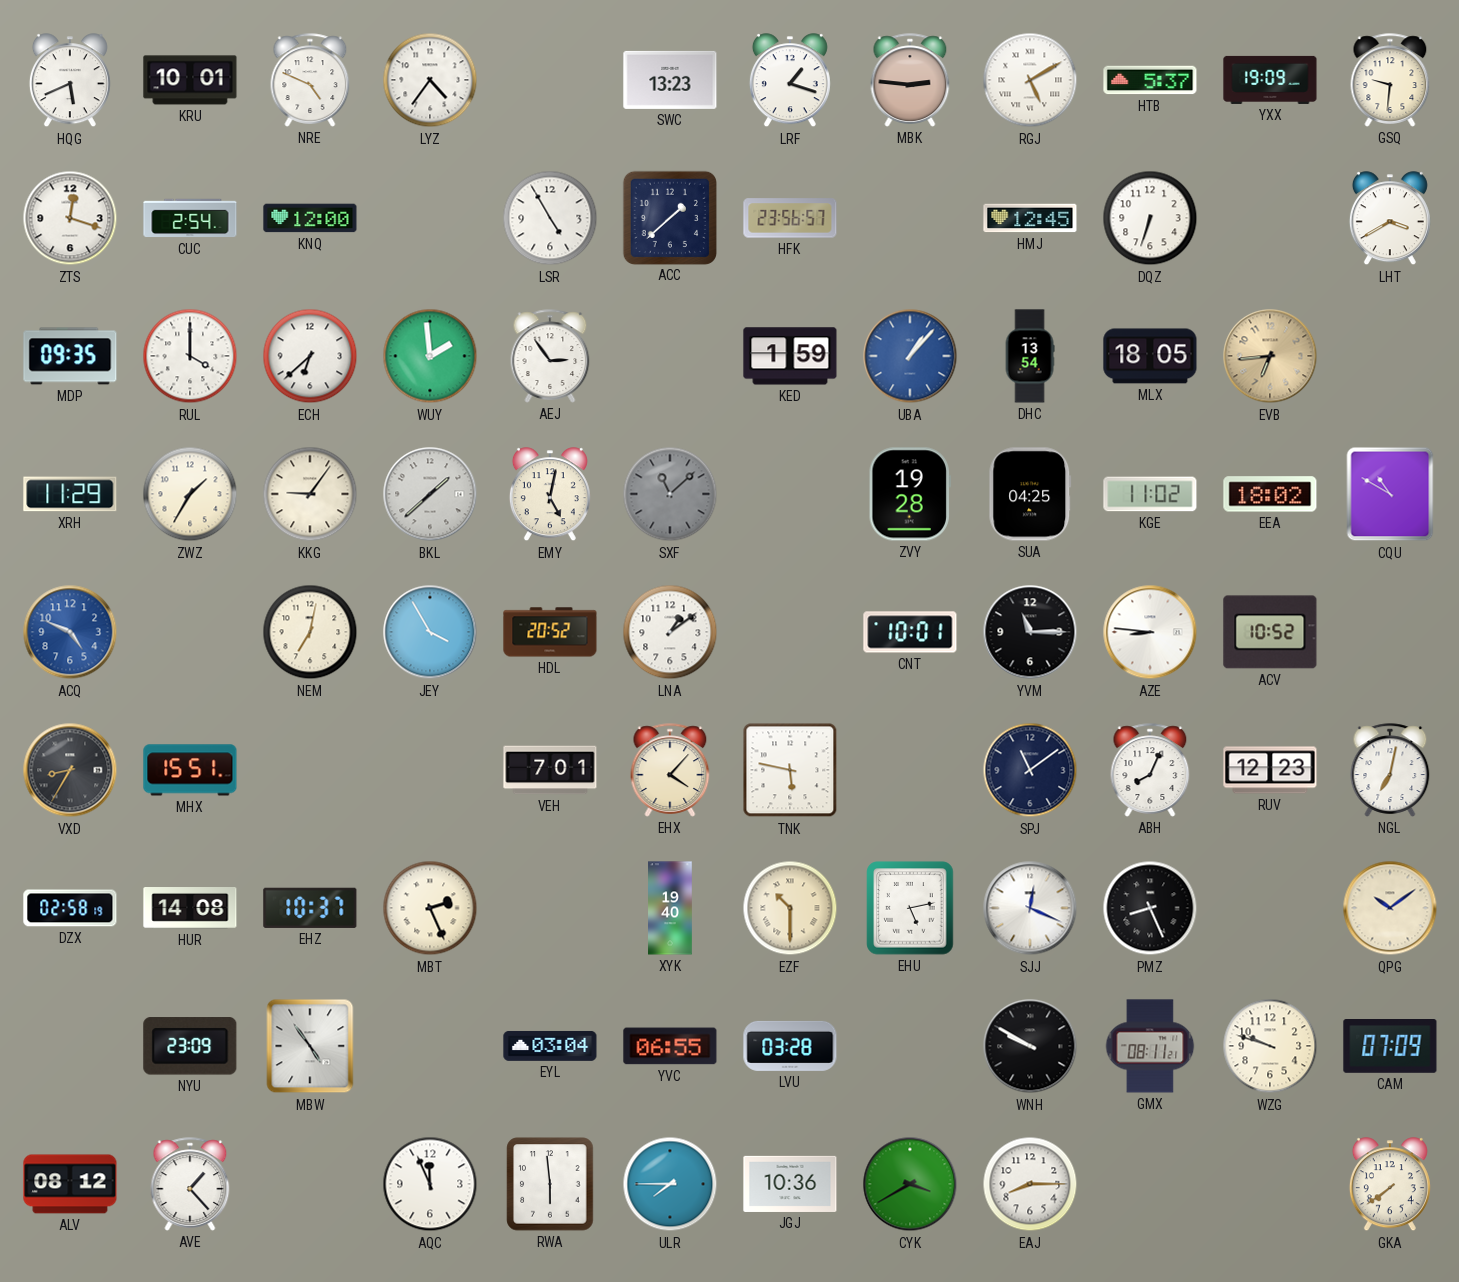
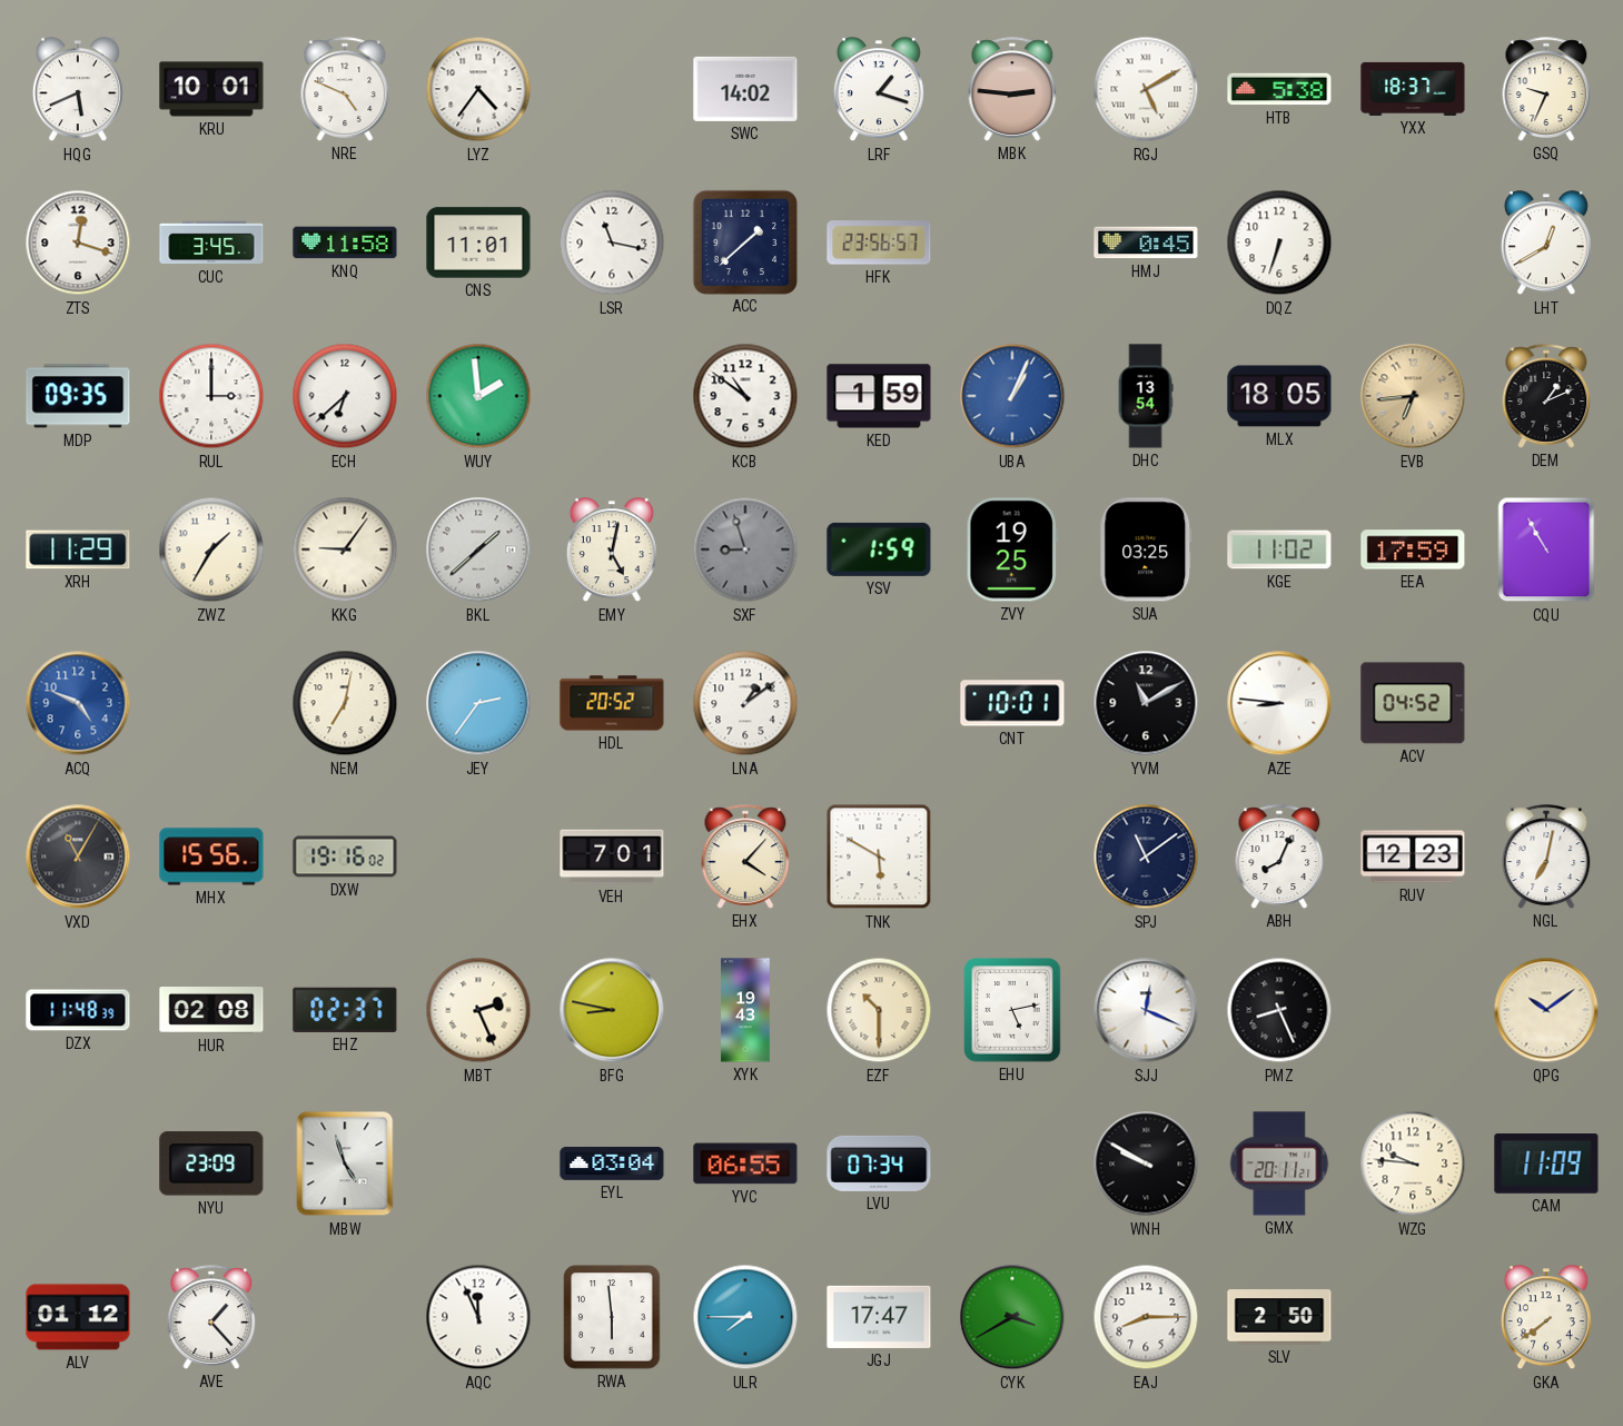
SWC: 13:23 -> 14:02 (745, 89)
HTB: 5:37 -> 5:38 (1279, 89)
YXX: 19:09 -> 18:37 (1413, 89)
GSQ: 9:31 -> 9:34 (1546, 89)
CUC: 2:54 -> 3:45 (211, 242)
KNQ: 12:00 -> 11:58 (345, 242)
CNS: none -> 11:01 (478, 242)
LSR: 4:55 -> 11:17 (612, 242)
HMJ: 12:45 -> 0:45 (1146, 242)
LHT: 3:40 -> 12:40 (1546, 244)
RUL: 4:00 -> 3:00 (211, 396)
AEJ: 2:54 -> none (550, 356)
KCB: none -> 10:51 (745, 396)
UBA: 1:07 -> 1:04 (1012, 396)
DEM: none -> 1:11 (1546, 396)
SXF: 11:08 -> 8:57 (745, 549)
YSV: none -> 1:59 (879, 549)
ZVY: 19:28 -> 19:25 (1012, 549)
SUA: 04:25 -> 03:25 (1146, 549)
EEA: 18:02 -> 17:59 (1413, 549)
CQU: 10:50 -> 10:55 (1546, 549)
JEY: 3:55 -> 2:36 (478, 703)
YVM: 11:15 -> 11:10 (1146, 703)
ACV: 10:52 -> 04:52 (1413, 703)
VXD: 8:35 -> 11:05 (78, 856)
MHX: 15:51 -> 15:56 (211, 856)
DXW: none -> 19:16 (345, 856)
TNK: 5:47 -> 5:50 (879, 856)
DZX: 02:58 -> 11:48 (78, 1010)
HUR: 14:08 -> 02:08 (211, 1011)
EHZ: 10:37 -> 02:37 (345, 1010)
BFG: none -> 8:47 (612, 1010)
XYK: 19:40 -> 19:43 (745, 1010)
MBW: 4:54 -> 4:57 (345, 1163)
LVU: 03:28 -> 07:34 (879, 1163)
GMX: 08:11 -> 20:11 (1279, 1163)
WZG: 9:48 -> 9:46 (1413, 1163)
CAM: 07:09 -> 11:09 (1546, 1165)
ALV: 08:12 -> 01:12 (78, 1317)
JGJ: 10:36 -> 17:47 (879, 1317)
SLV: none -> 2:50 (1279, 1317)
